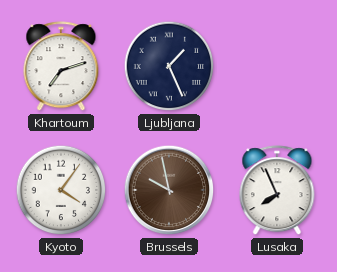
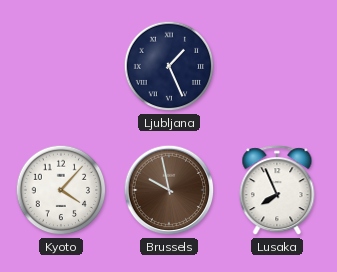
Khartoum: 7:12 -> none (61, 67)
Kyoto: 4:06 -> 4:07 (61, 190)
